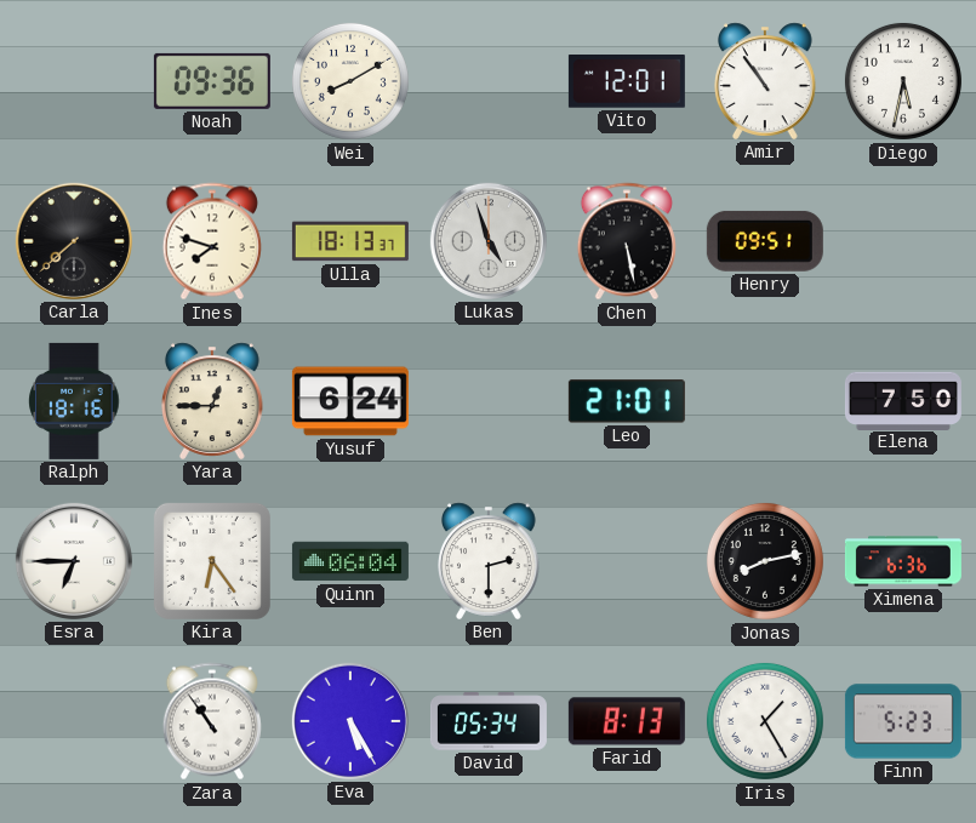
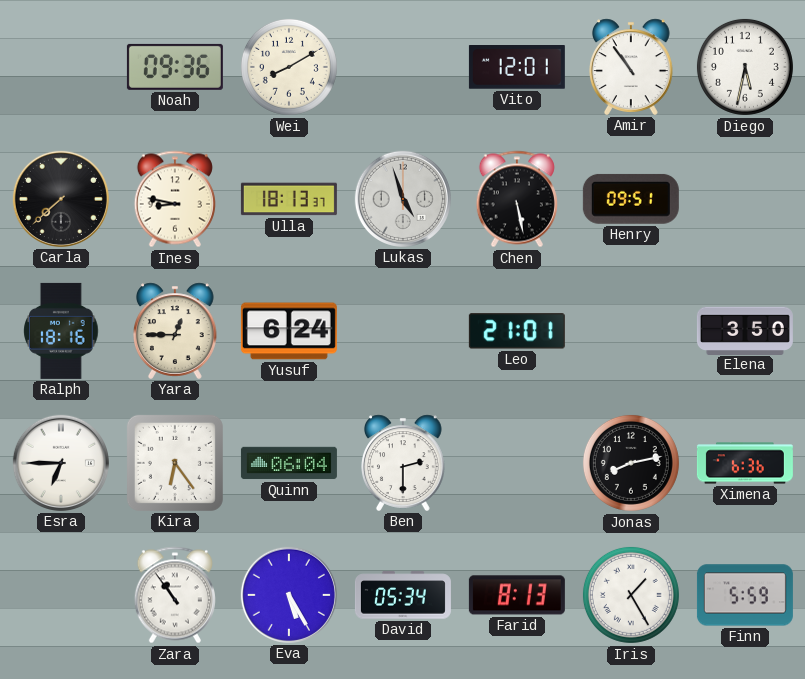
Ines: 7:48 -> 8:47 (175, 199)
Elena: 7:50 -> 3:50 (745, 330)
Finn: 5:23 -> 5:59 (745, 595)
